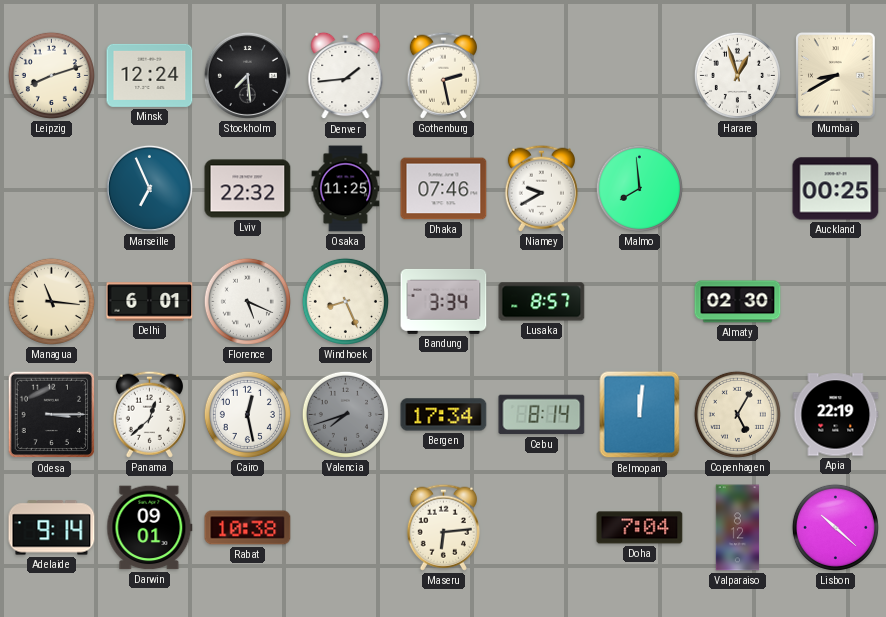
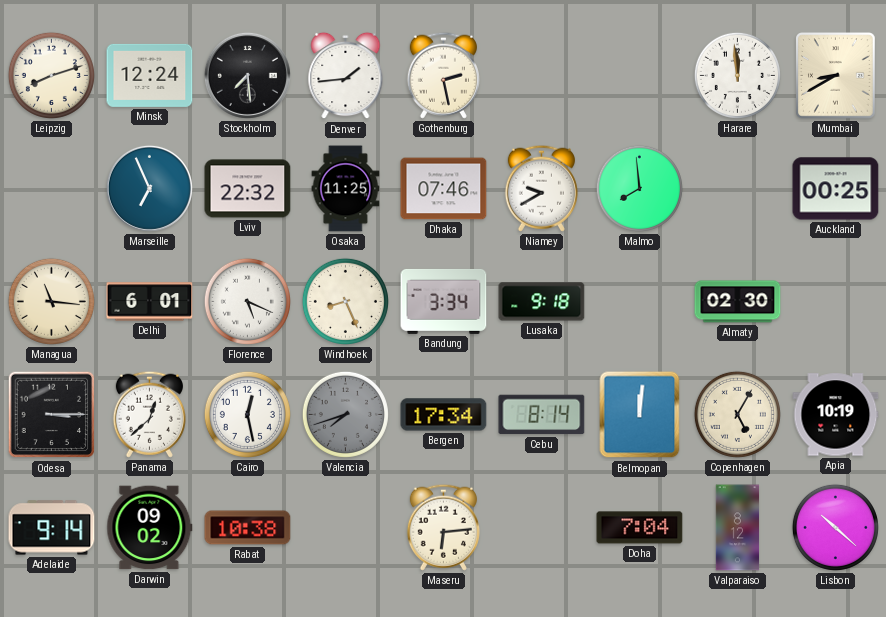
Harare: 12:57 -> 11:59 (737, 75)
Lusaka: 8:57 -> 9:18 (542, 302)
Apia: 22:19 -> 10:19 (836, 415)
Darwin: 09:01 -> 09:02 (150, 528)
